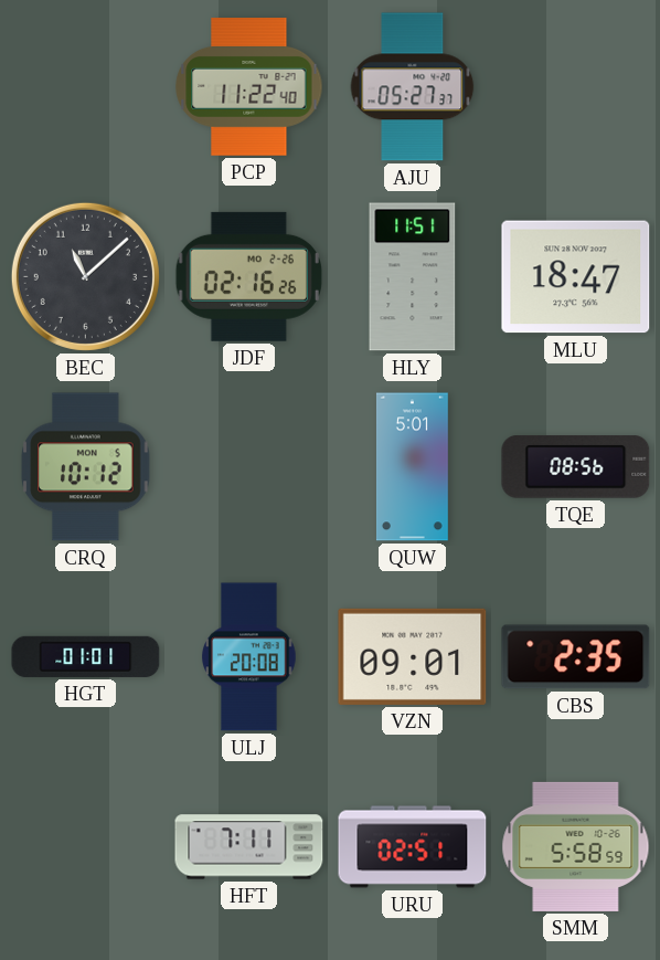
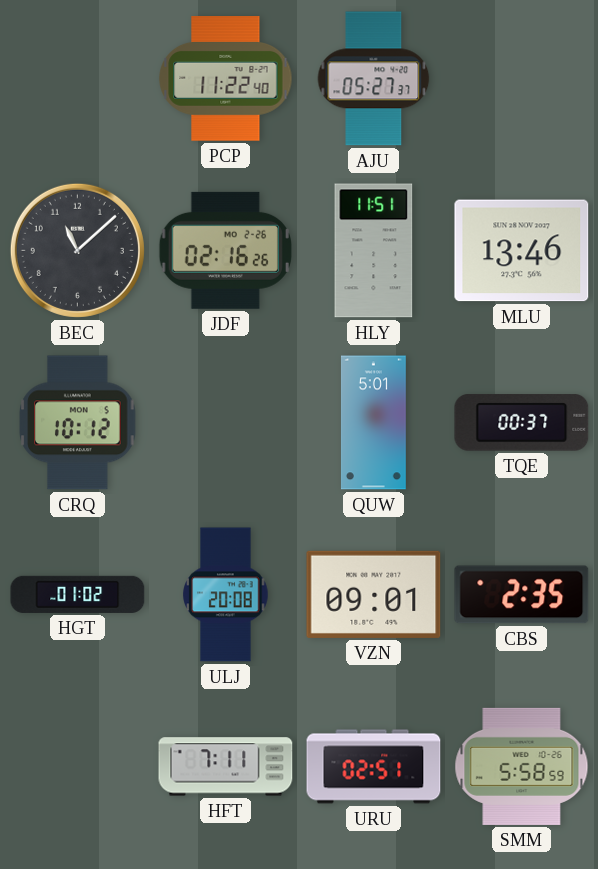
MLU: 18:47 -> 13:46 (522, 251)
TQE: 08:56 -> 00:37 (522, 423)
HGT: 01:01 -> 01:02 (78, 594)
